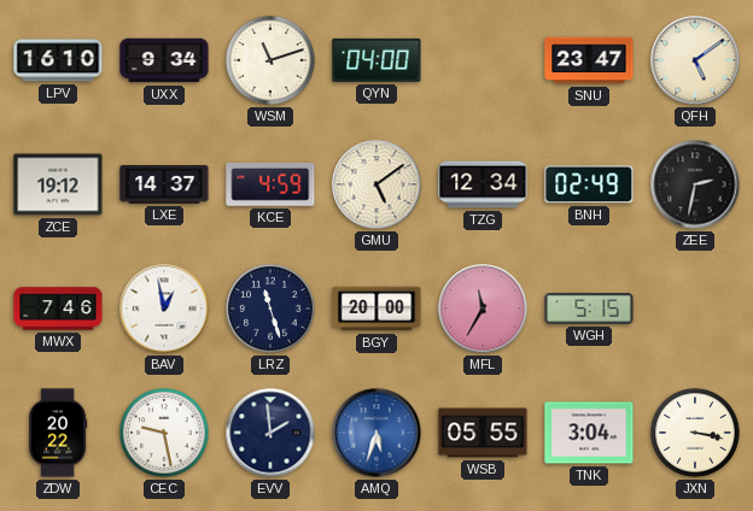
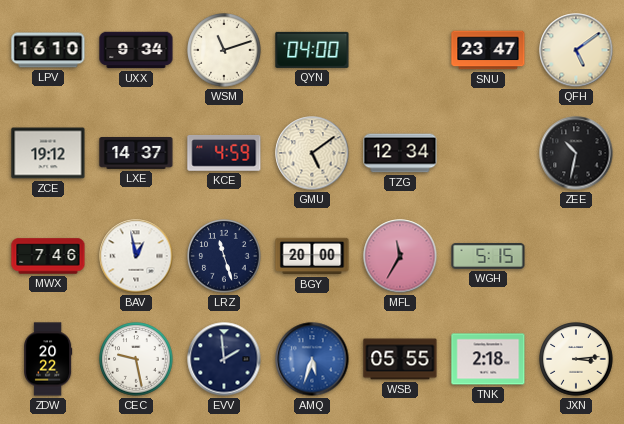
BNH: 02:49 -> none (589, 184)
ZEE: 2:32 -> 10:32 (576, 153)
TNK: 3:04 -> 2:18 (488, 359)
JXN: 3:17 -> 3:14 (576, 359)
